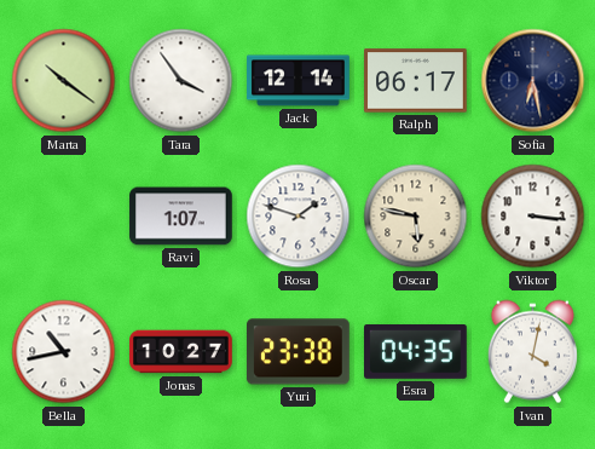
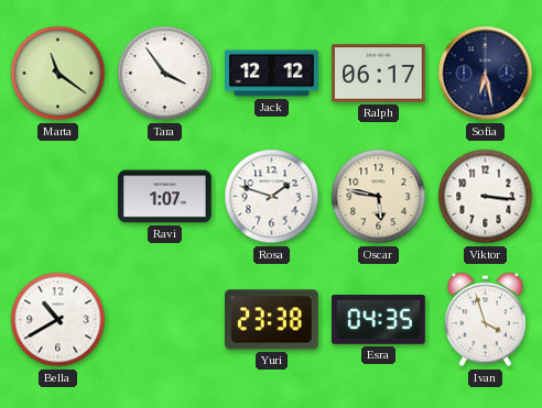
Marta: 10:21 -> 11:21 (58, 74)
Jack: 12:14 -> 12:12 (272, 74)
Bella: 10:43 -> 10:40 (58, 320)
Jonas: 10:27 -> none (181, 352)
Ivan: 4:02 -> 3:57 (485, 320)
